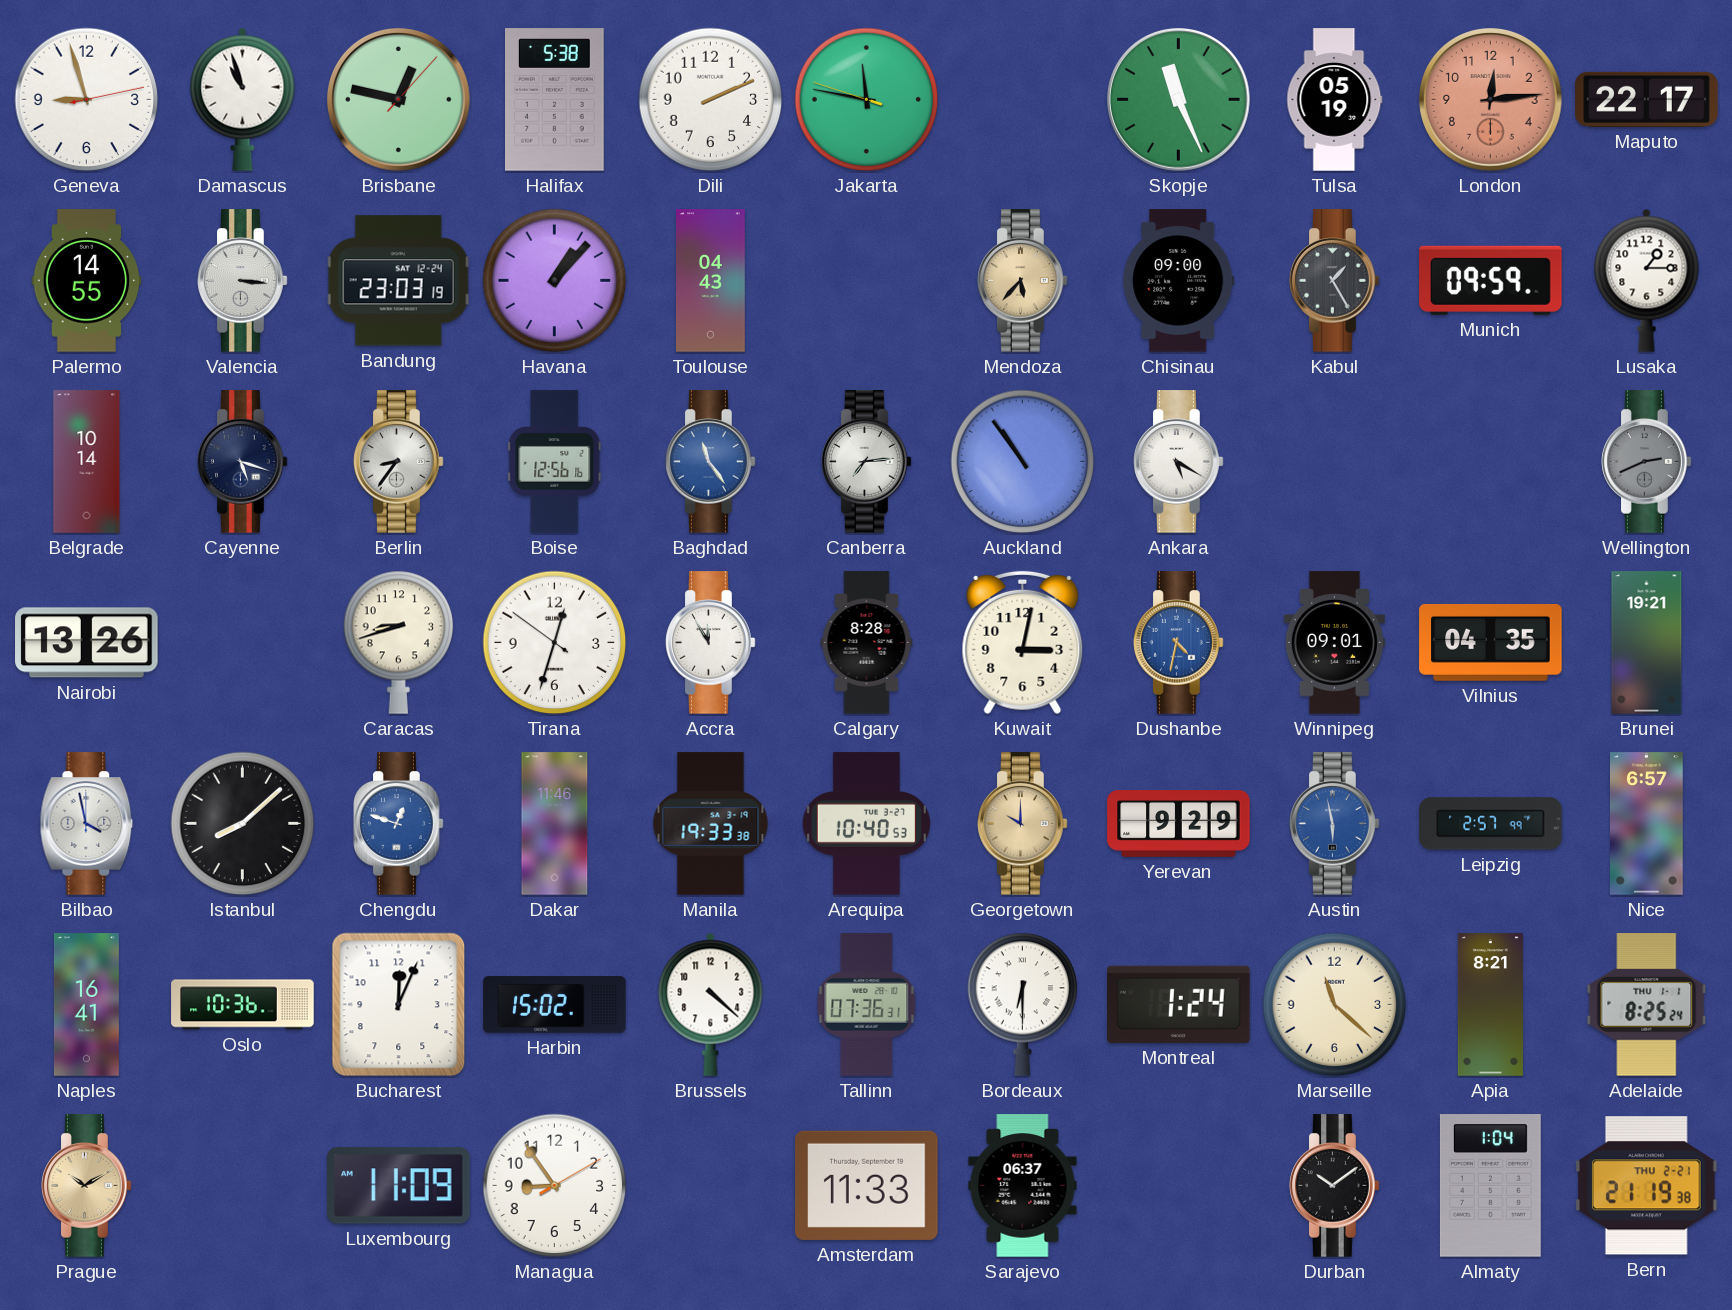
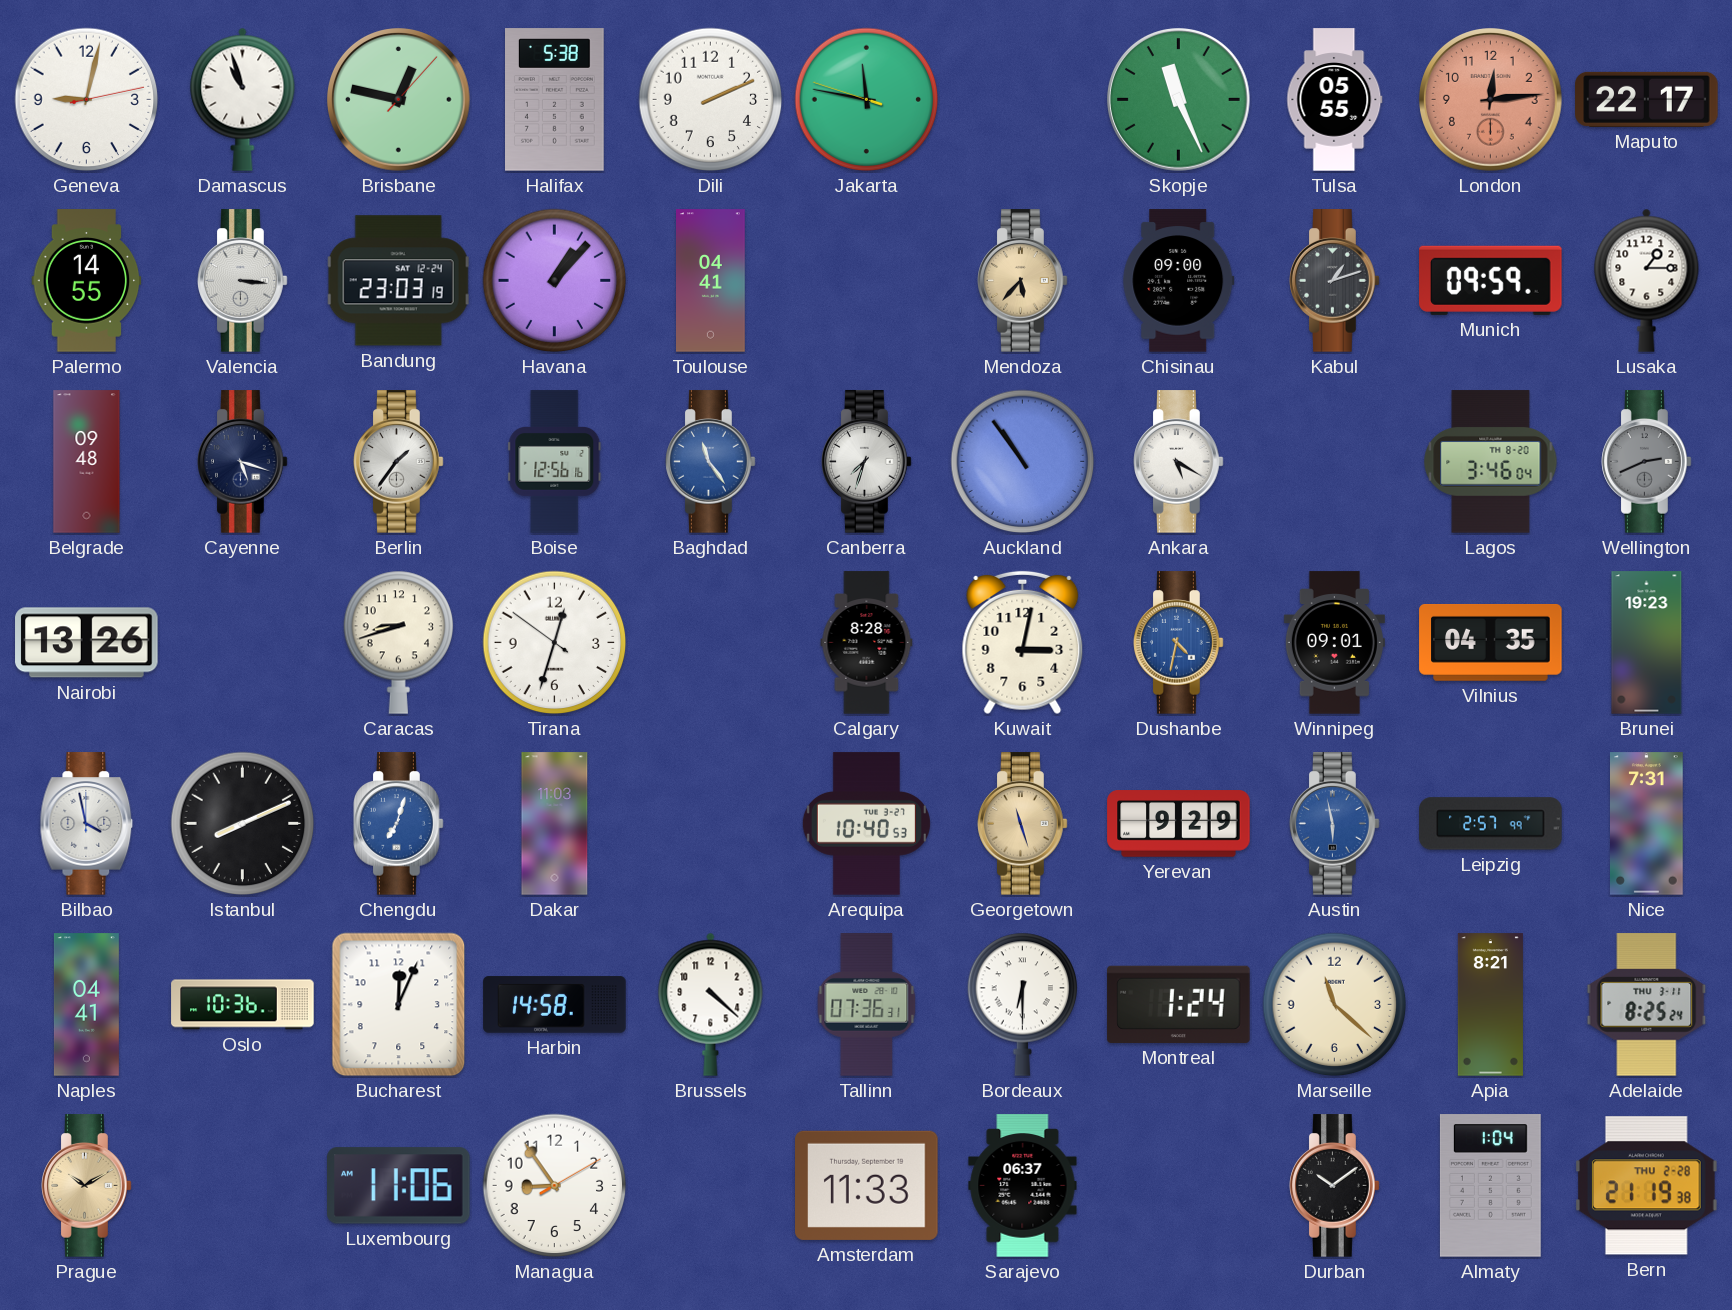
Geneva: 8:57 -> 9:02 (87, 100)
Tulsa: 05:19 -> 05:55 (1335, 100)
Toulouse: 04:43 -> 04:41 (711, 281)
Kabul: 1:25 -> 1:12 (1335, 281)
Belgrade: 10:14 -> 09:48 (87, 462)
Berlin: 8:36 -> 1:36 (399, 462)
Canberra: 7:14 -> 7:33 (867, 462)
Lagos: none -> 3:46 (1491, 462)
Accra: 11:55 -> none (711, 643)
Brunei: 19:21 -> 19:23 (1647, 643)
Istanbul: 8:08 -> 8:11 (243, 824)
Chengdu: 12:48 -> 7:03 (399, 824)
Dakar: 11:46 -> 11:03 (555, 824)
Manila: 19:33 -> none (711, 824)
Georgetown: 10:00 -> 11:27 (1023, 824)
Nice: 6:57 -> 7:31 (1647, 824)
Naples: 16:41 -> 04:41 (86, 1005)
Harbin: 15:02 -> 14:58 (555, 1005)
Adelaide date: THU 1-1 -> THU 3-11 (1647, 1005)
Luxembourg: 11:09 -> 11:06 (399, 1186)
Bern date: THU 2-21 -> THU 2-28 (1647, 1186)
